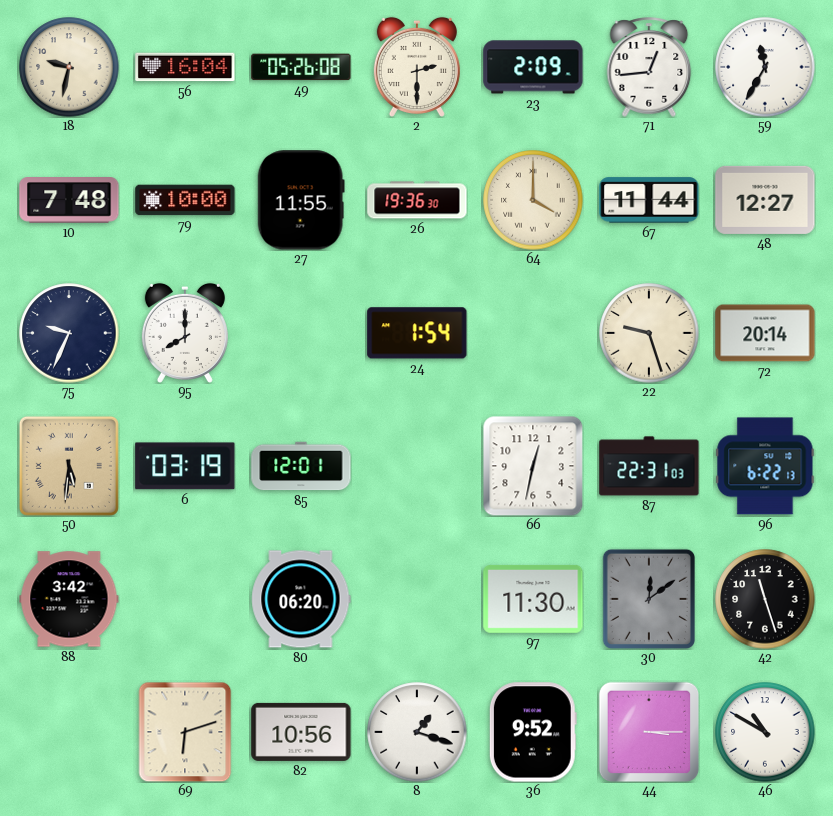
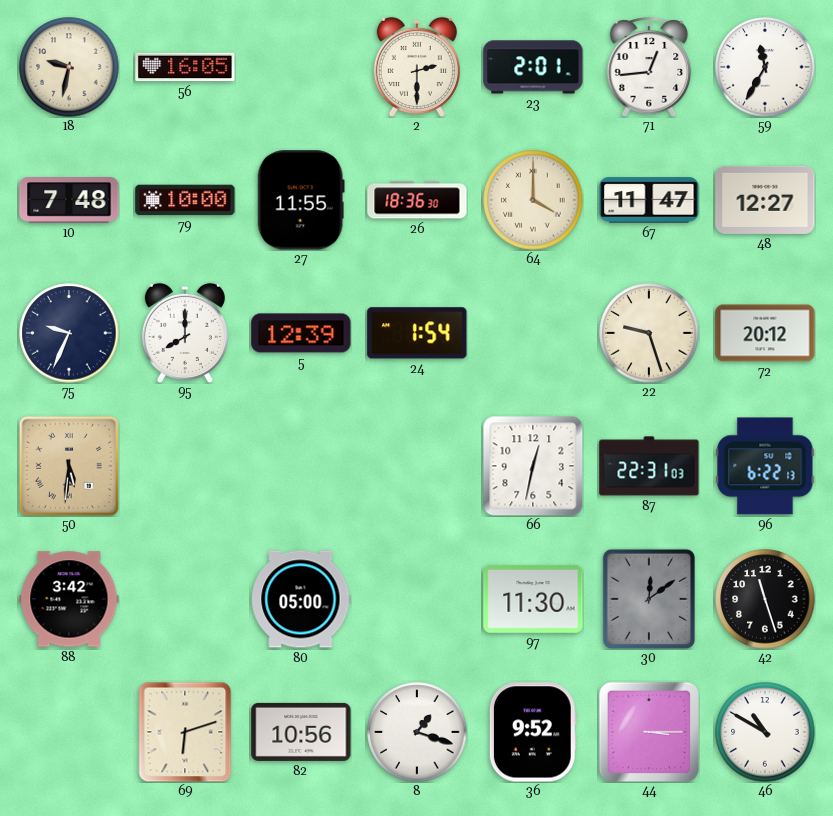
56: 16:04 -> 16:05 (185, 67)
49: 05:26 -> none (301, 67)
23: 2:09 -> 2:01 (533, 67)
26: 19:36 -> 18:36 (417, 200)
67: 11:44 -> 11:47 (649, 200)
5: none -> 12:39 (301, 333)
72: 20:14 -> 20:12 (765, 333)
6: 03:19 -> none (185, 466)
85: 12:01 -> none (301, 466)
80: 06:20 -> 05:00 (301, 599)
